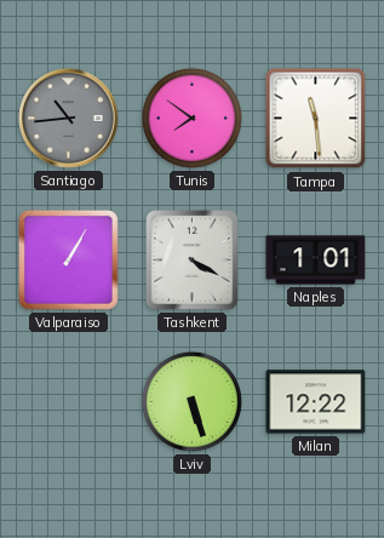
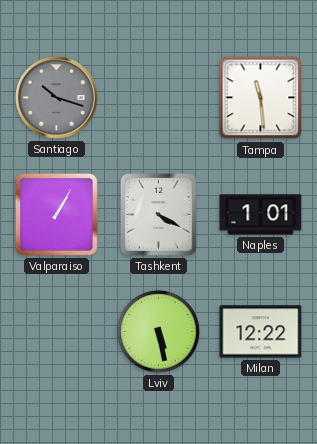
Santiago: 10:44 -> 10:18 (57, 98)
Tunis: 7:51 -> none (191, 118)
Lviv: 5:27 -> 5:28 (158, 331)
